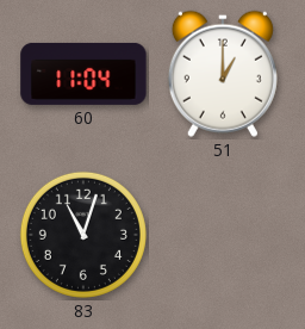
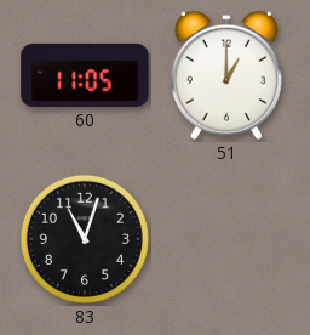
60: 11:04 -> 11:05 (85, 75)
